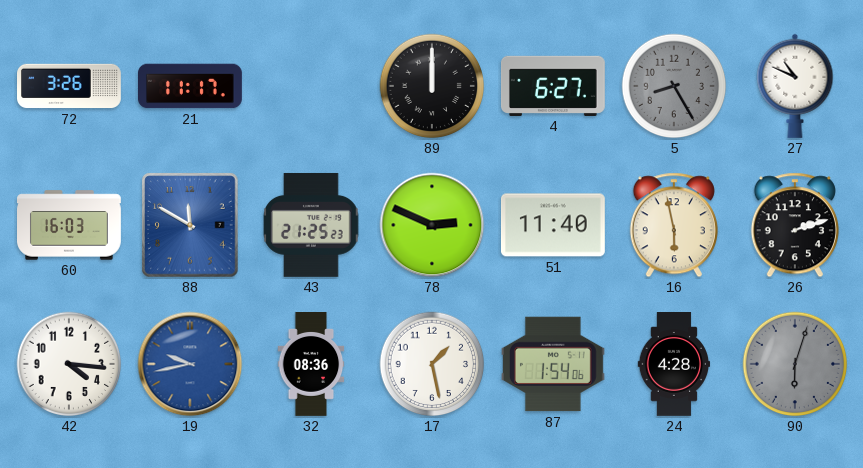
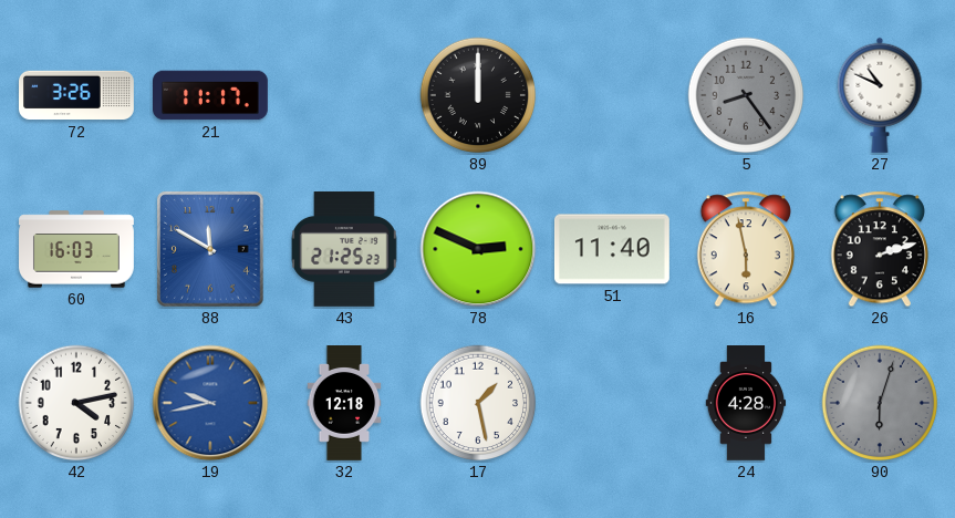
4: 6:27 -> none (553, 86)
5: 8:25 -> 8:24 (746, 95)
42: 4:16 -> 4:13 (76, 403)
32: 08:36 -> 12:18 (344, 404)
87: 1:54 -> none (553, 364)
